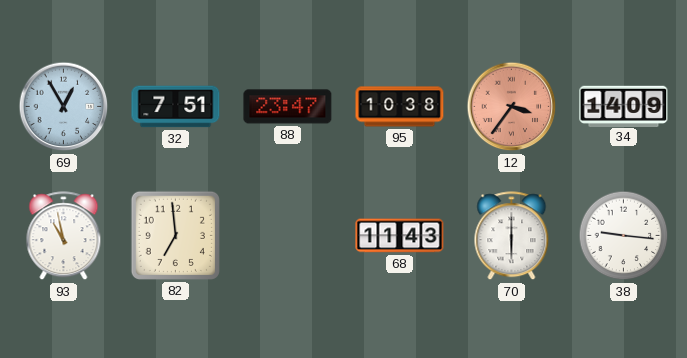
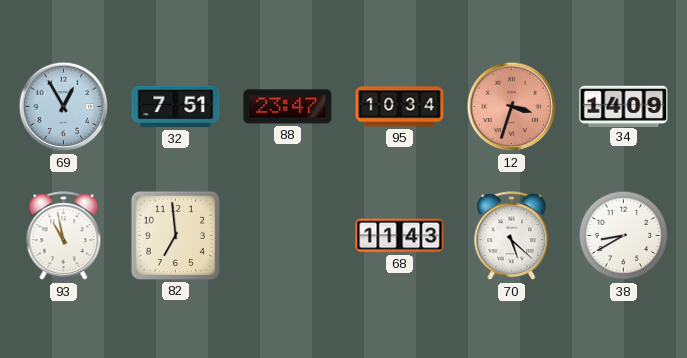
95: 10:38 -> 10:34 (400, 107)
12: 3:36 -> 3:33 (512, 107)
70: 6:00 -> 5:22 (512, 236)
38: 9:16 -> 8:40 (624, 236)
